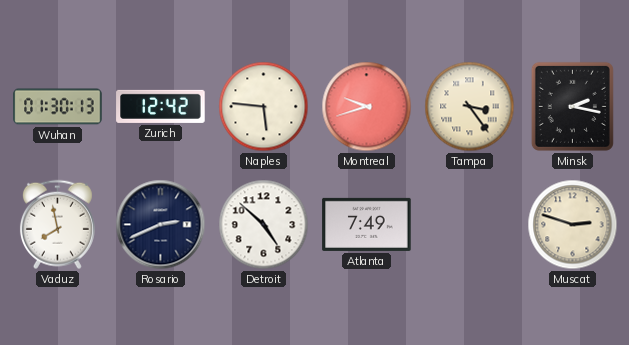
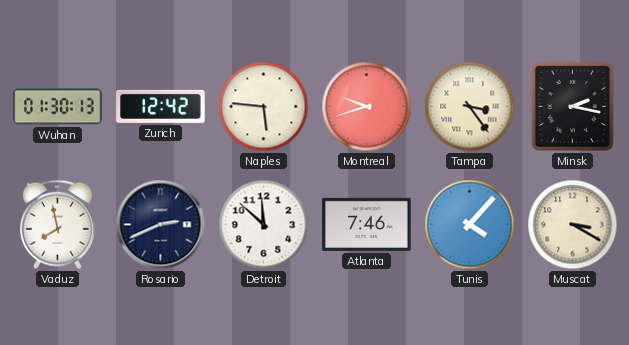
Detroit: 4:52 -> 11:52 (264, 225)
Atlanta: 7:49 -> 7:46 (367, 224)
Tunis: none -> 4:07 (470, 225)
Muscat: 2:48 -> 3:20 (573, 225)
